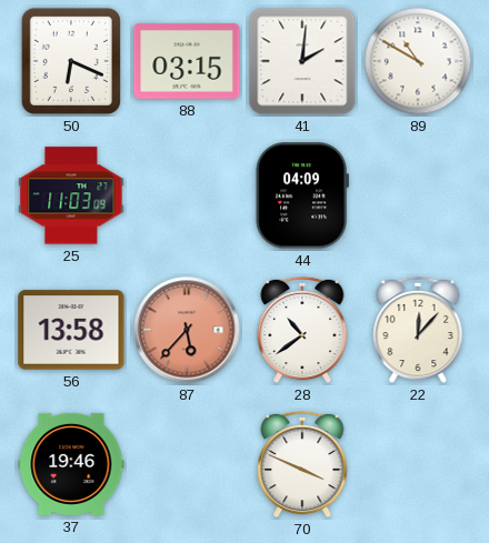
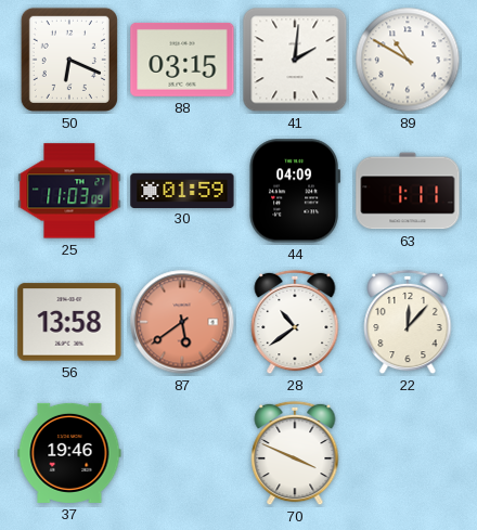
30: none -> 01:59 (182, 190)
63: none -> 1:11 (408, 191)
87: 5:37 -> 5:39 (182, 322)
